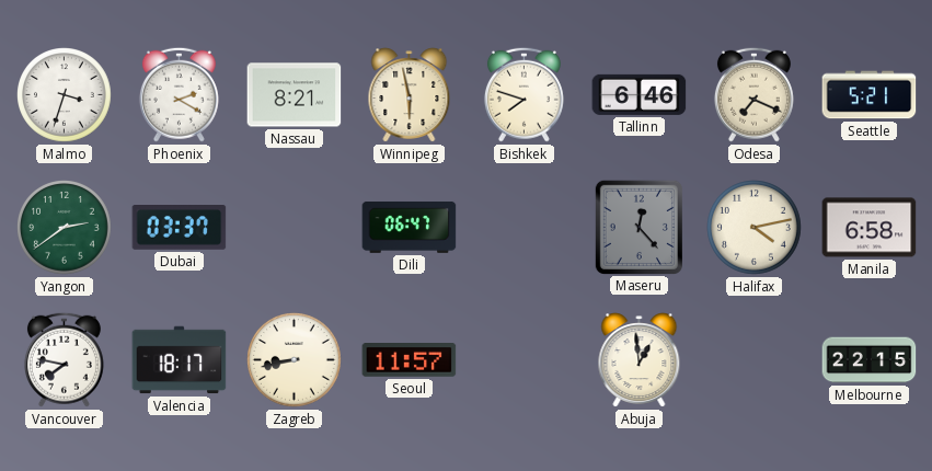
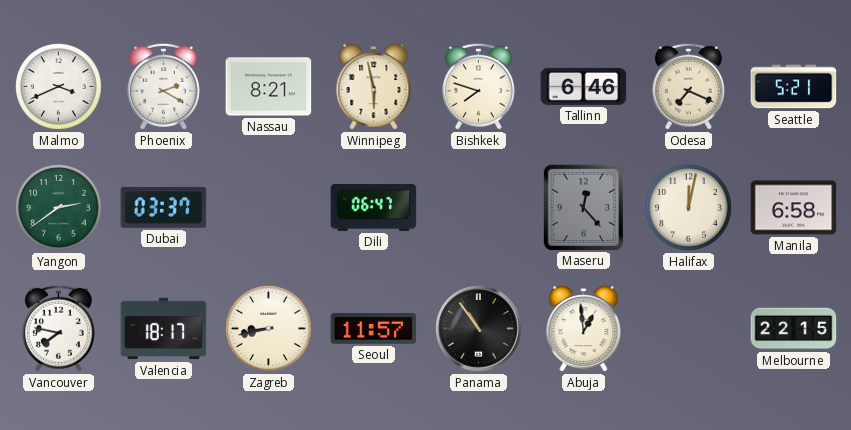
Malmo: 3:33 -> 3:41 (59, 87)
Halifax: 4:13 -> 12:02 (689, 208)
Panama: none -> 10:54 (479, 329)
